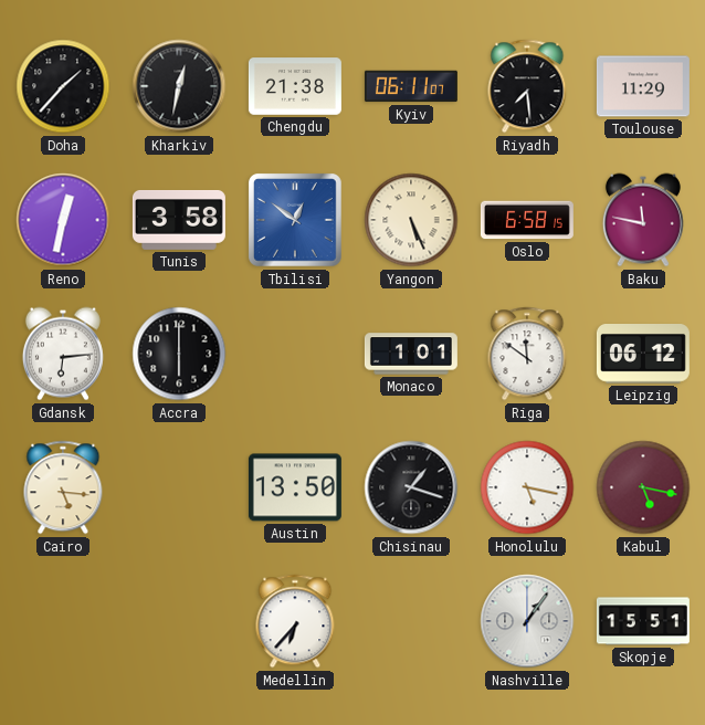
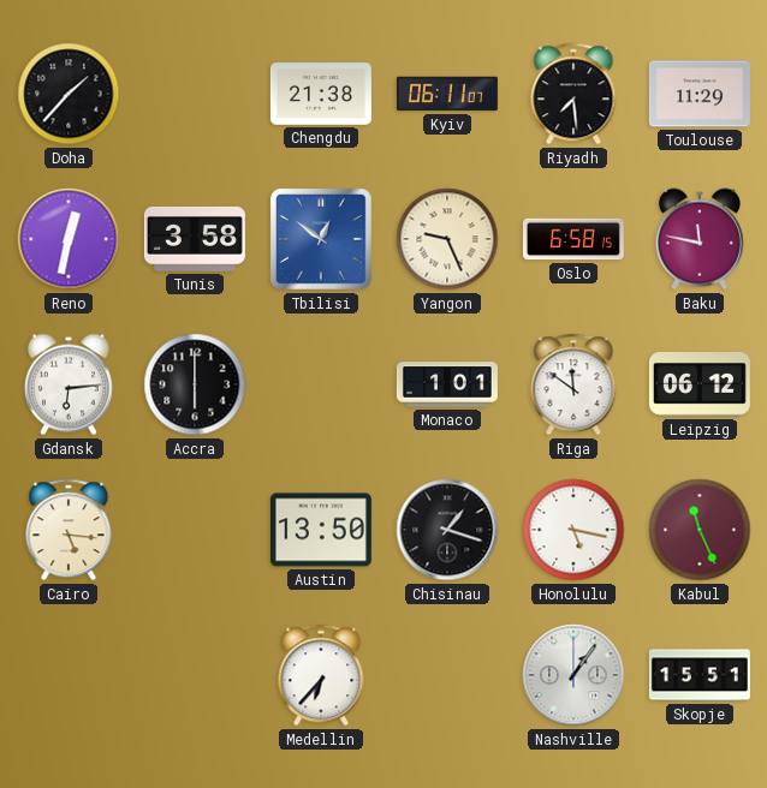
Kharkiv: 12:32 -> none (179, 86)
Yangon: 5:26 -> 9:26 (447, 239)
Kabul: 5:17 -> 11:26 (700, 530)
